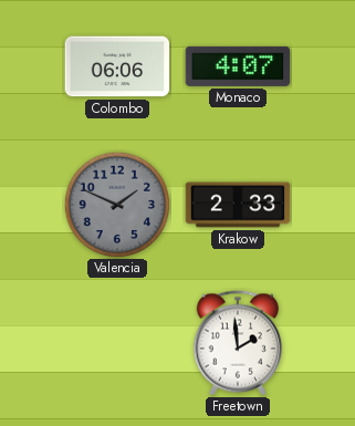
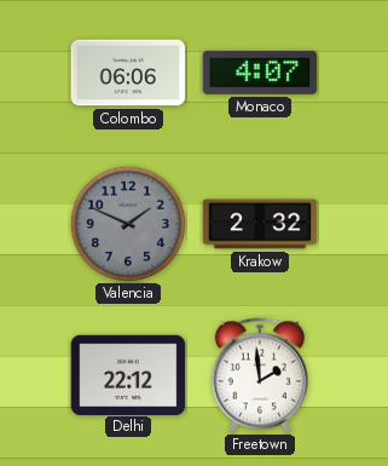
Krakow: 2:33 -> 2:32 (260, 224)
Delhi: none -> 22:12 (128, 374)
